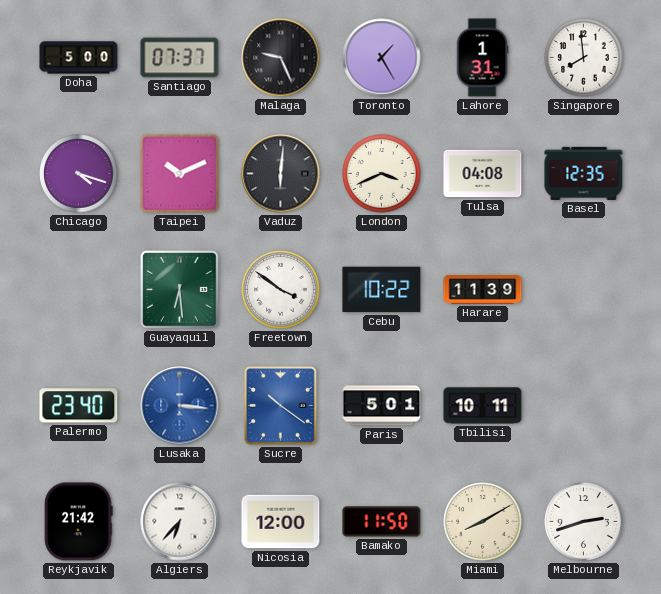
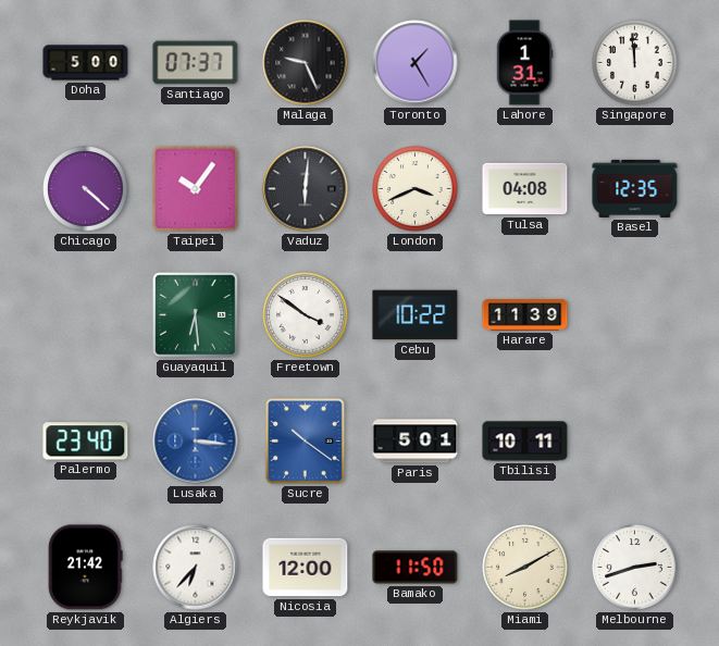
Singapore: 7:59 -> 11:59 (635, 63)
Chicago: 4:18 -> 4:22 (86, 189)
Taipei: 10:11 -> 10:06 (196, 189)
